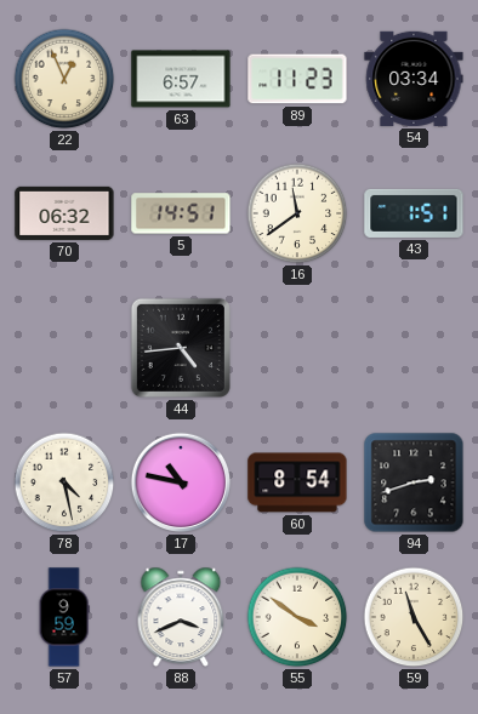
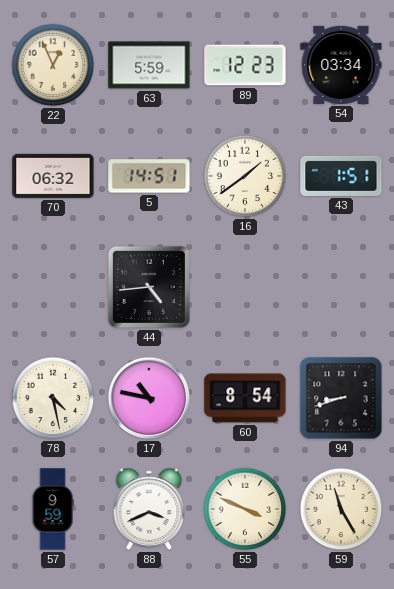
63: 6:57 -> 5:59 (149, 65)
89: 11:23 -> 12:23 (245, 65)
16: 11:39 -> 1:39 (245, 176)
94: 2:42 -> 8:42 (341, 398)
55: 3:51 -> 3:49 (245, 509)
